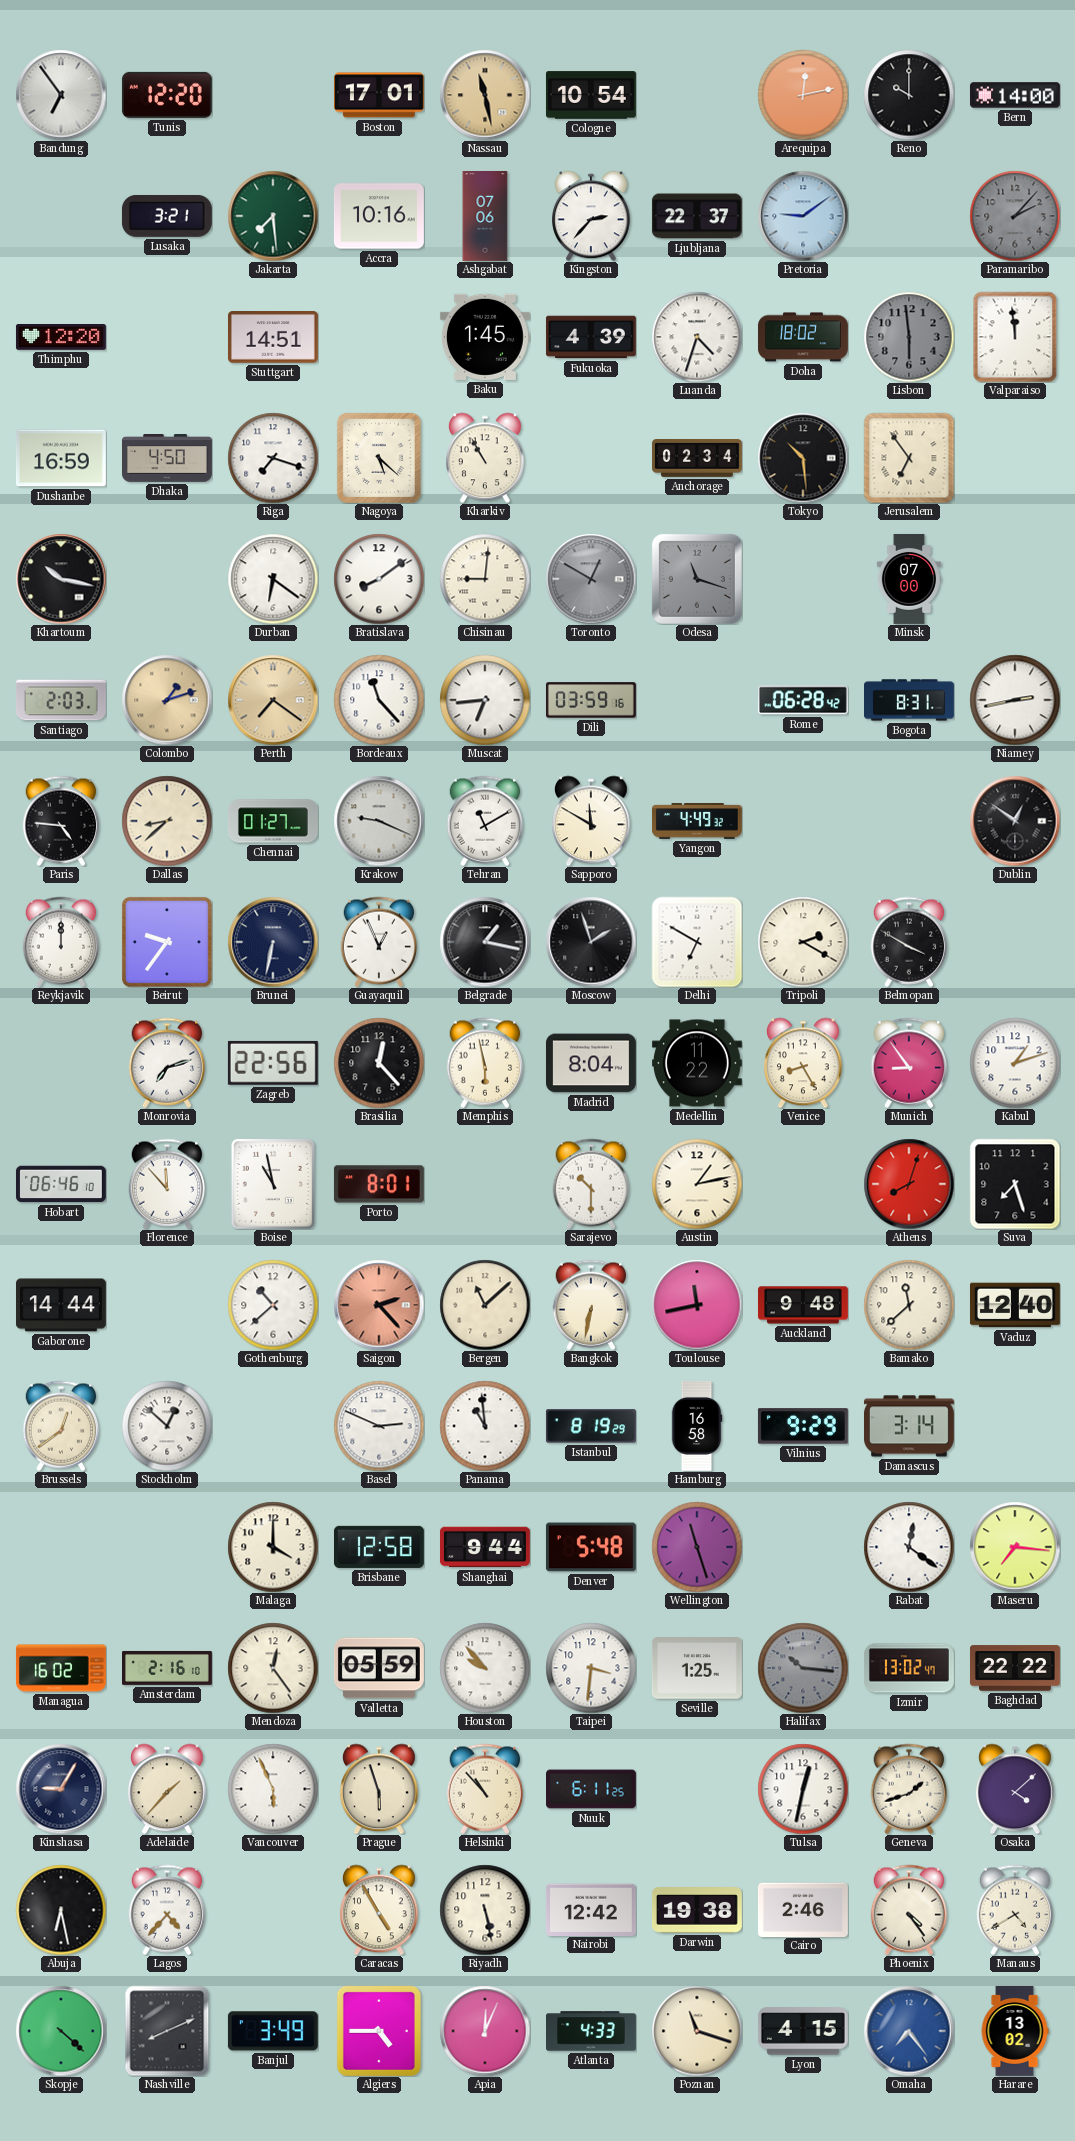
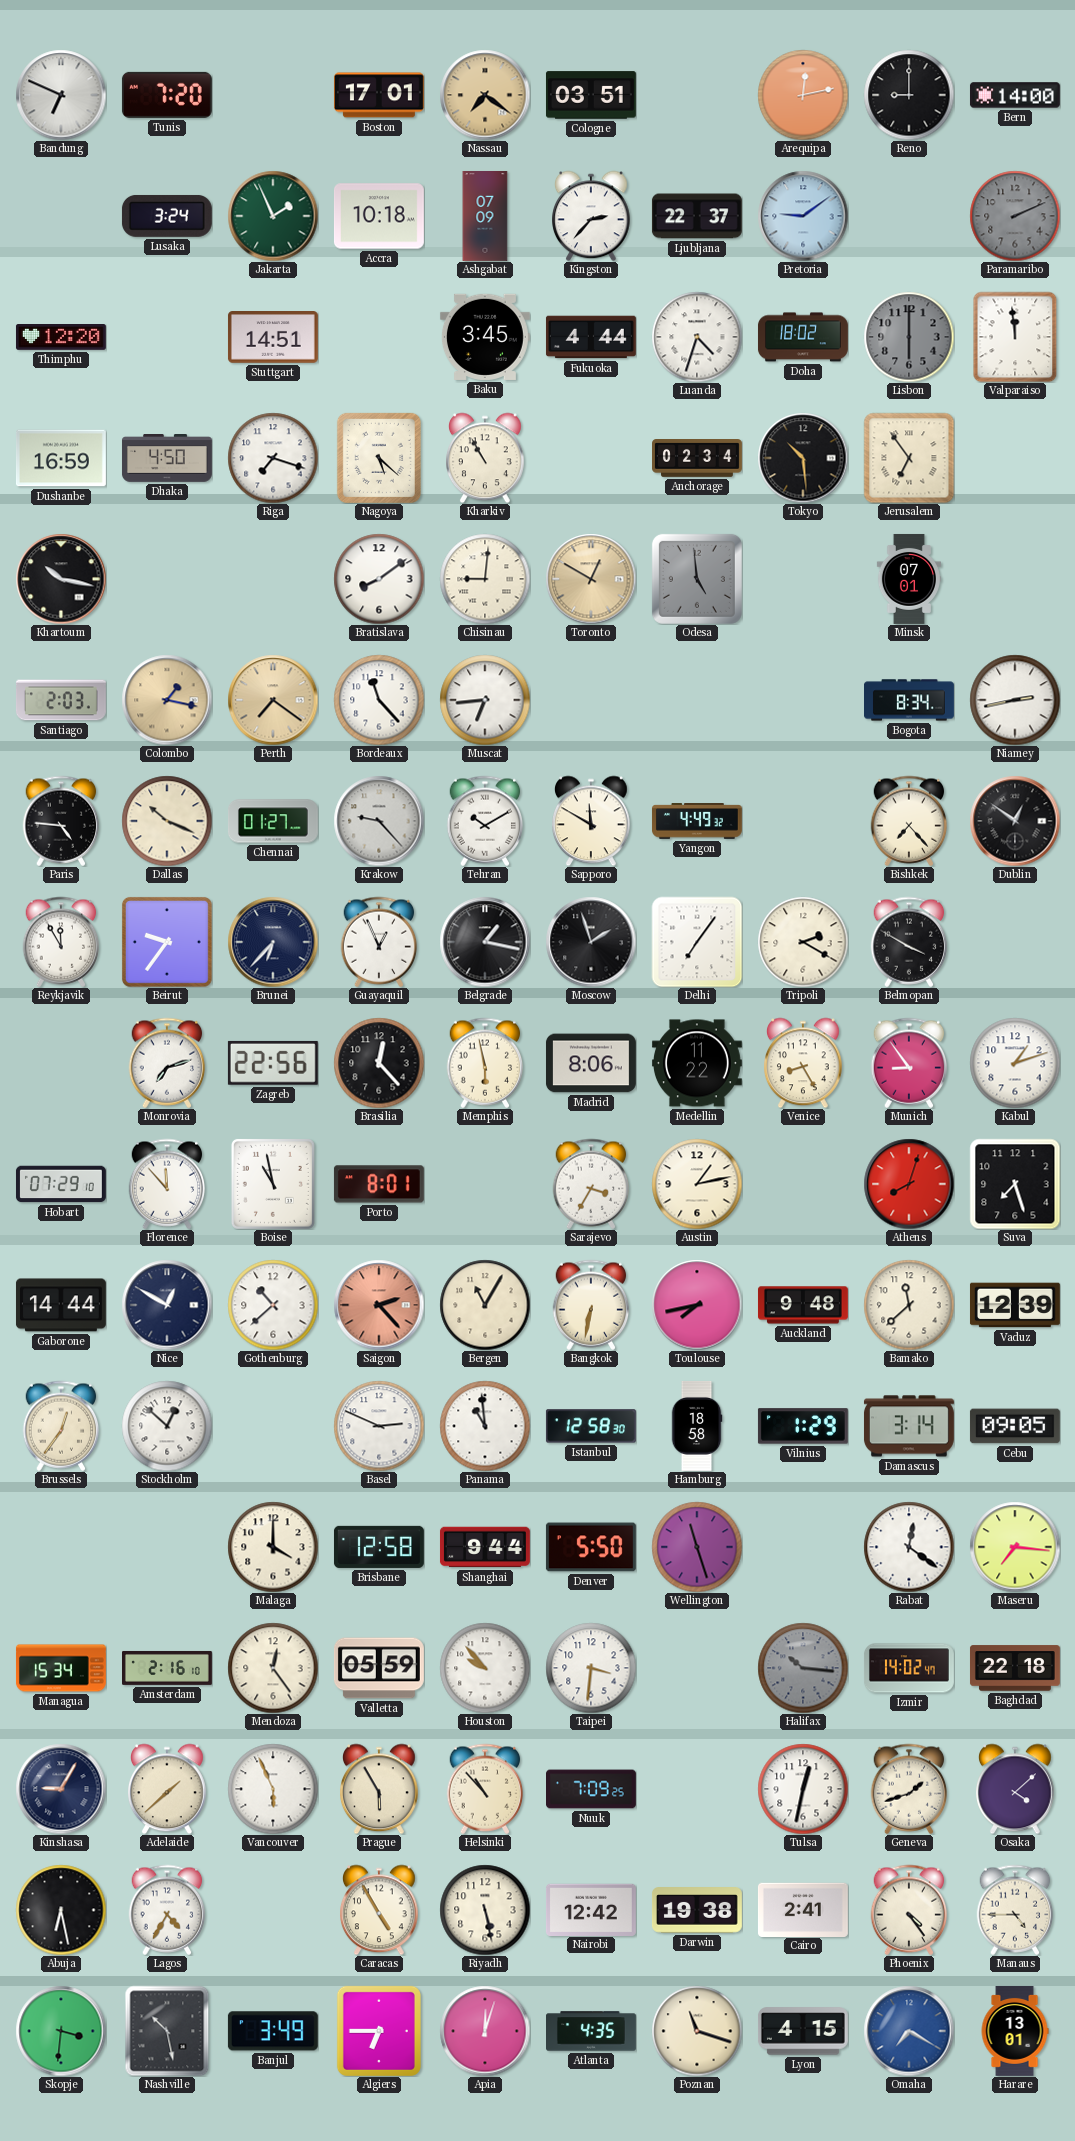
Bandung: 6:54 -> 6:49 (61, 95)
Tunis: 12:20 -> 7:20 (167, 95)
Nassau: 11:28 -> 7:21 (485, 95)
Cologne: 10:54 -> 03:51 (591, 95)
Reno: 10:00 -> 9:00 (909, 95)
Lusaka: 3:21 -> 3:24 (167, 216)
Jakarta: 7:29 -> 1:56 (273, 216)
Accra: 10:16 -> 10:18 (379, 216)
Ashgabat: 07:06 -> 07:09 (485, 217)
Paramaribo: 2:07 -> 2:11 (1015, 216)
Baku: 1:45 -> 3:45 (485, 337)
Fukuoka: 4:39 -> 4:44 (591, 337)
Lisbon: 5:59 -> 6:00 (909, 337)
Durban: 6:21 -> none (273, 579)
Toronto dial: grey -> champagne (591, 579)
Odesa: 11:18 -> 4:59 (697, 579)
Minsk: 07:00 -> 07:01 (908, 579)
Colombo: 1:12 -> 1:17 (167, 700)
Dili: 03:59 -> none (591, 700)
Rome: 06:28 -> none (803, 700)
Bogota: 8:31 -> 8:34 (910, 700)
Dallas: 8:38 -> 10:19 (167, 821)
Krakow: 9:19 -> 9:23 (379, 821)
Tehran: 11:10 -> 10:10 (485, 821)
Bishkek: none -> 7:23 (909, 821)
Reykjavik: 12:00 -> 11:55 (61, 942)
Brunei: 6:32 -> 6:37 (273, 942)
Delhi: 6:50 -> 7:06 (697, 942)
Madrid: 8:04 -> 8:06 (591, 1063)
Hobart: 06:46 -> 07:29 (61, 1184)
Sarajevo: 10:30 -> 3:35 (591, 1184)
Nice: none -> 12:50 (167, 1305)
Bergen: 11:08 -> 11:05 (485, 1305)
Toulouse: 11:43 -> 7:43 (697, 1305)
Vaduz: 12:40 -> 12:39 (1015, 1305)
Brussels: 12:39 -> 12:36 (61, 1426)
Istanbul: 8:19 -> 12:58 (591, 1426)
Hamburg: 16:58 -> 18:58 (697, 1426)
Vilnius: 9:29 -> 1:29 (803, 1426)
Cebu: none -> 09:05 (1015, 1426)
Denver: 5:48 -> 5:50 (591, 1547)
Managua: 16:02 -> 15:34 (61, 1668)
Seville: 1:25 -> none (697, 1668)
Izmir: 13:02 -> 14:02 (909, 1668)
Baghdad: 22:22 -> 22:18 (1015, 1668)
Adelaide: 1:37 -> 1:38 (168, 1789)
Prague: 5:57 -> 5:55 (380, 1789)
Nuuk: 6:11 -> 7:09 (592, 1789)
Lagos: 4:37 -> 4:35 (167, 1910)
Cairo: 2:46 -> 2:41 (803, 1909)
Manaus: 4:40 -> 4:45 (1015, 1910)
Skopje: 4:22 -> 3:31 (61, 2031)
Nashville: 8:11 -> 10:28 (167, 2031)
Algiers: 4:45 -> 6:45 (379, 2031)
Apia: 12:04 -> 12:03 (485, 2031)
Atlanta: 4:33 -> 4:35 (592, 2031)
Omaha: 7:24 -> 7:20 (909, 2031)
Harare: 13:02 -> 13:01 (1015, 2031)
